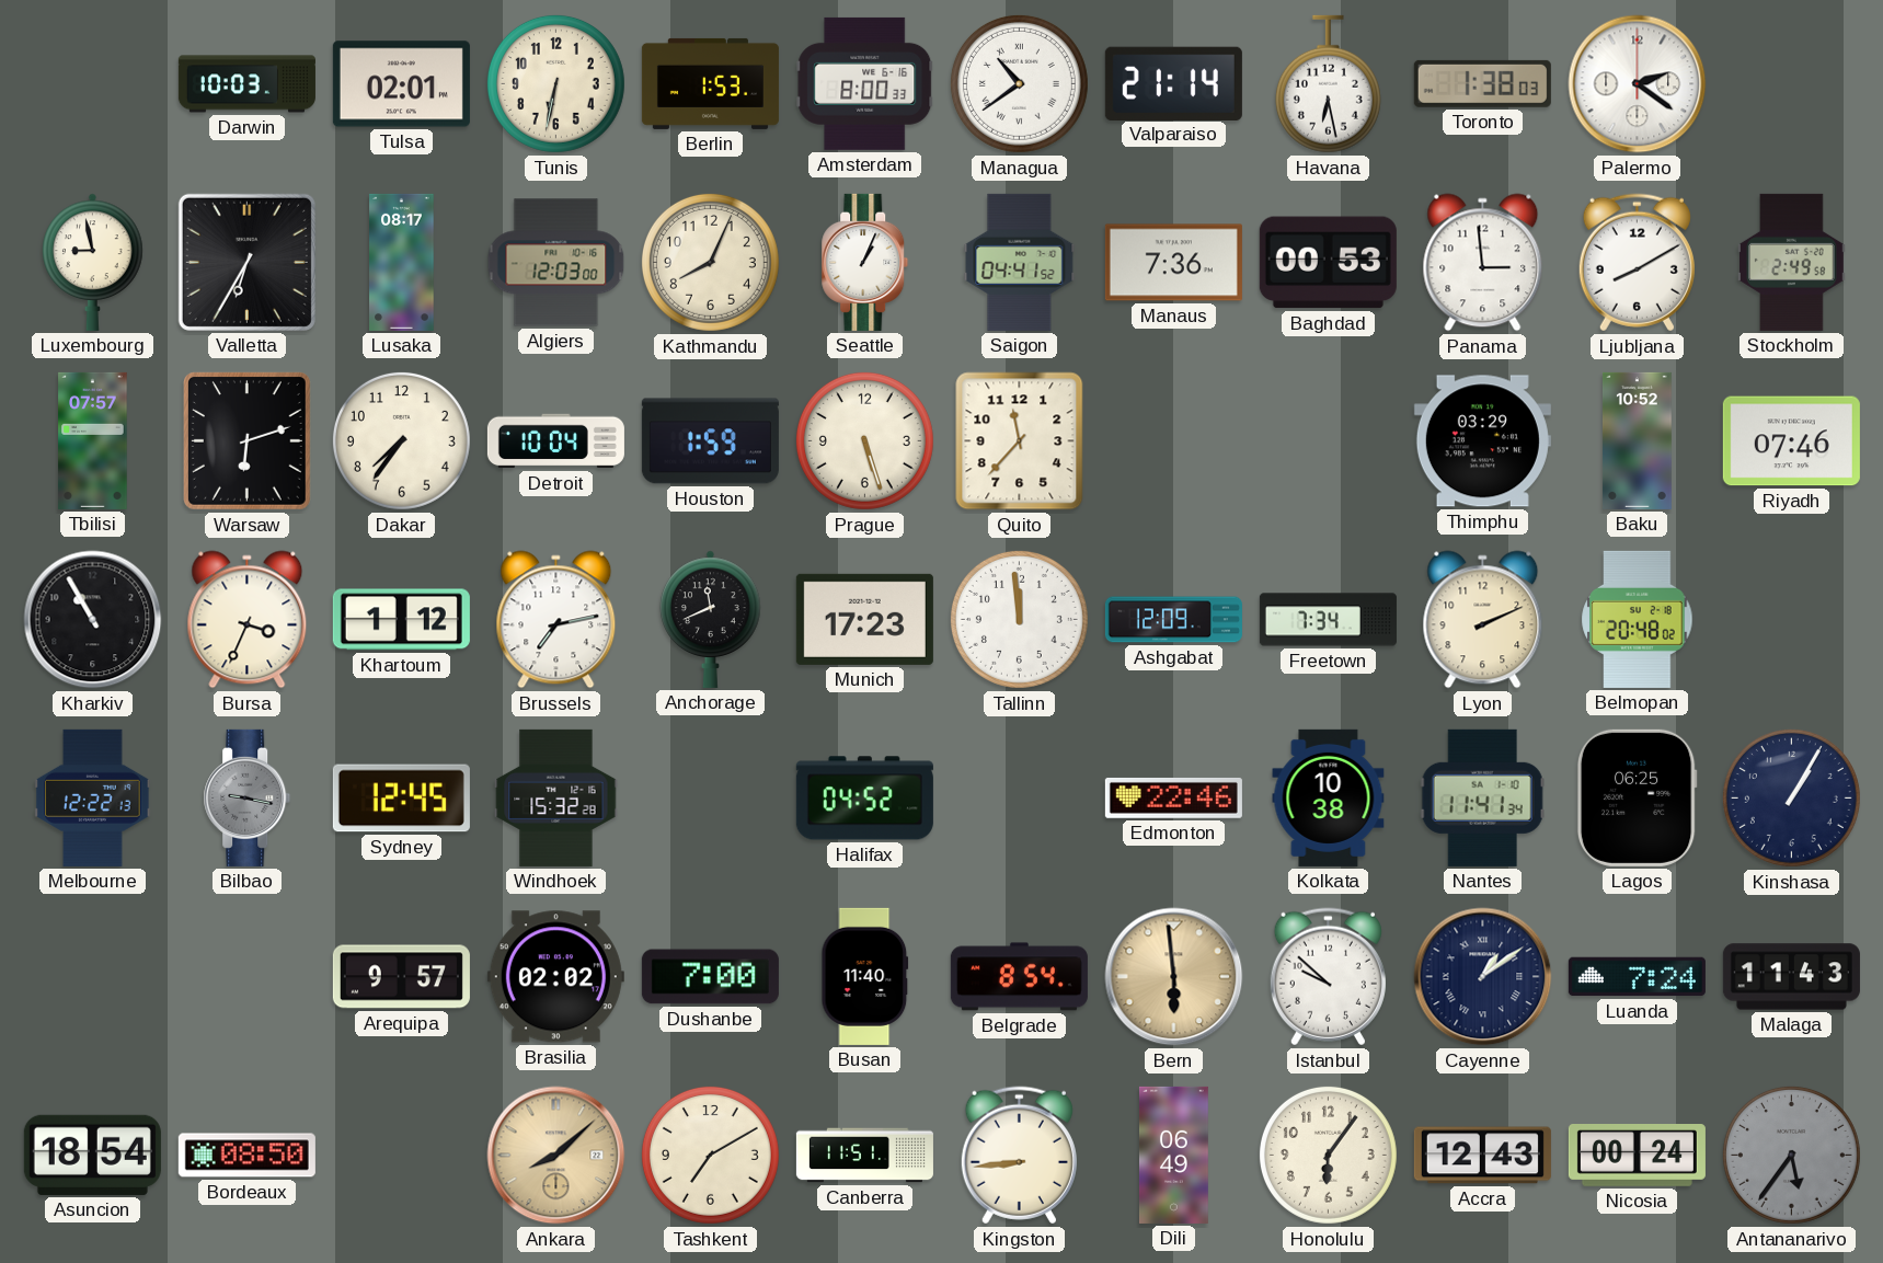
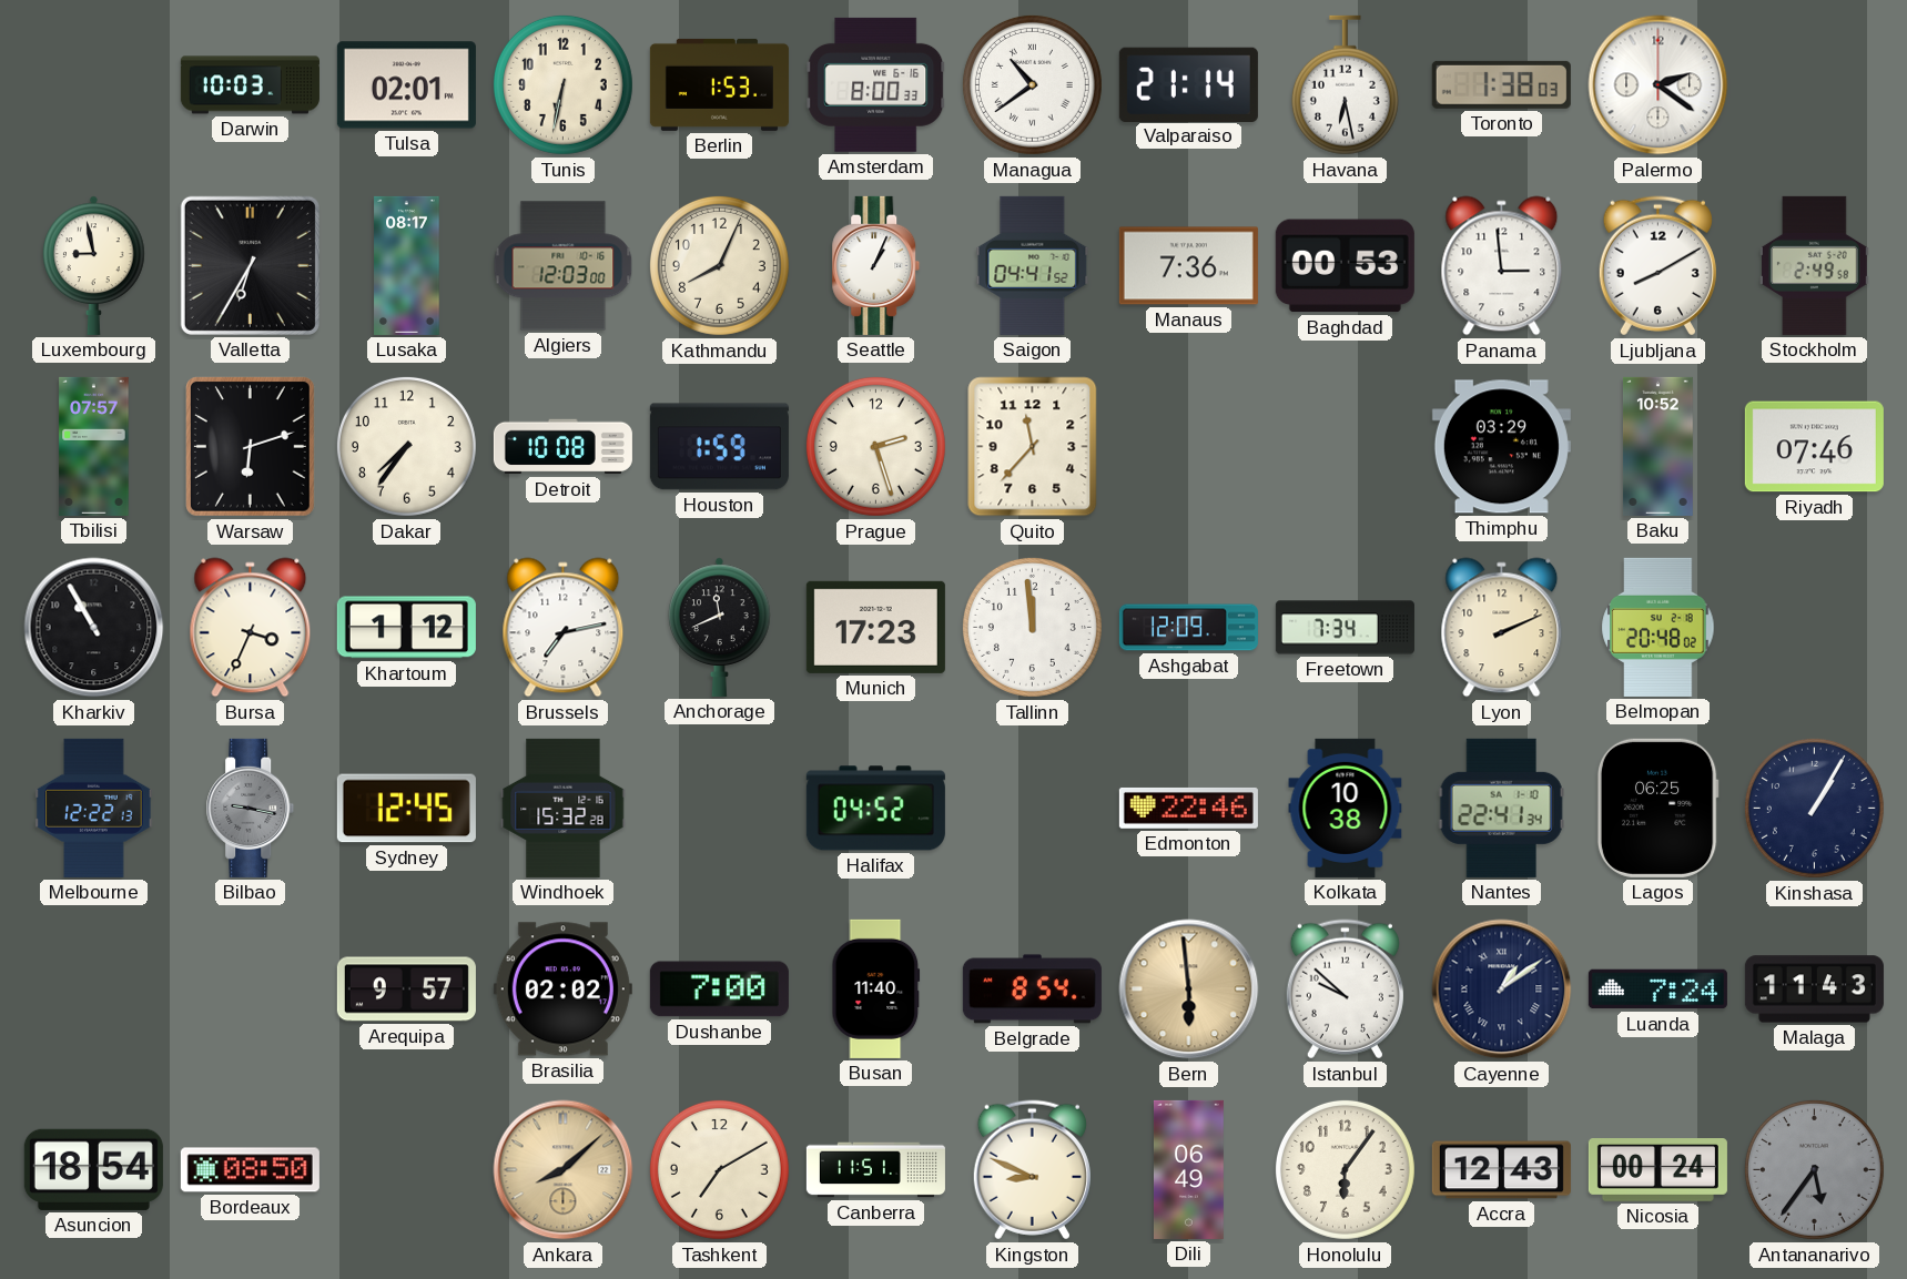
Detroit: 10:04 -> 10:08 (562, 447)
Prague: 5:27 -> 2:27 (875, 446)
Nantes: 11:41 -> 22:41 (1501, 808)
Kingston: 8:44 -> 8:49 (1032, 1170)
